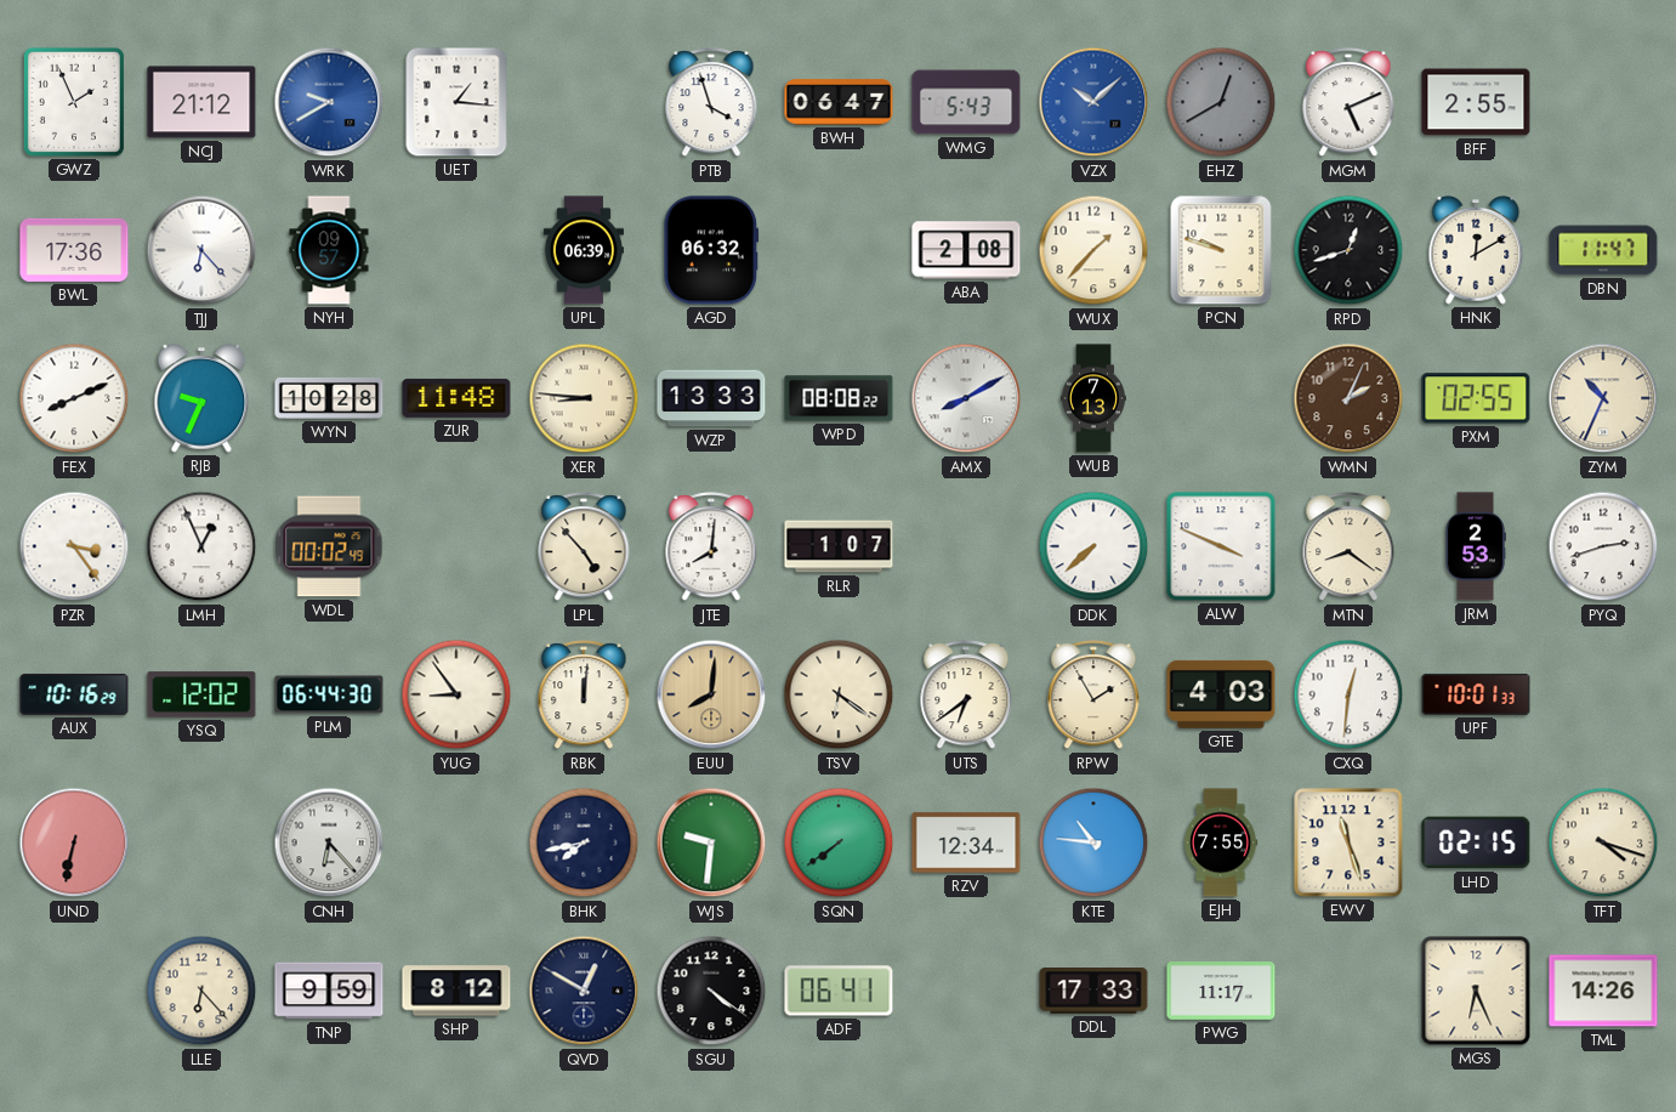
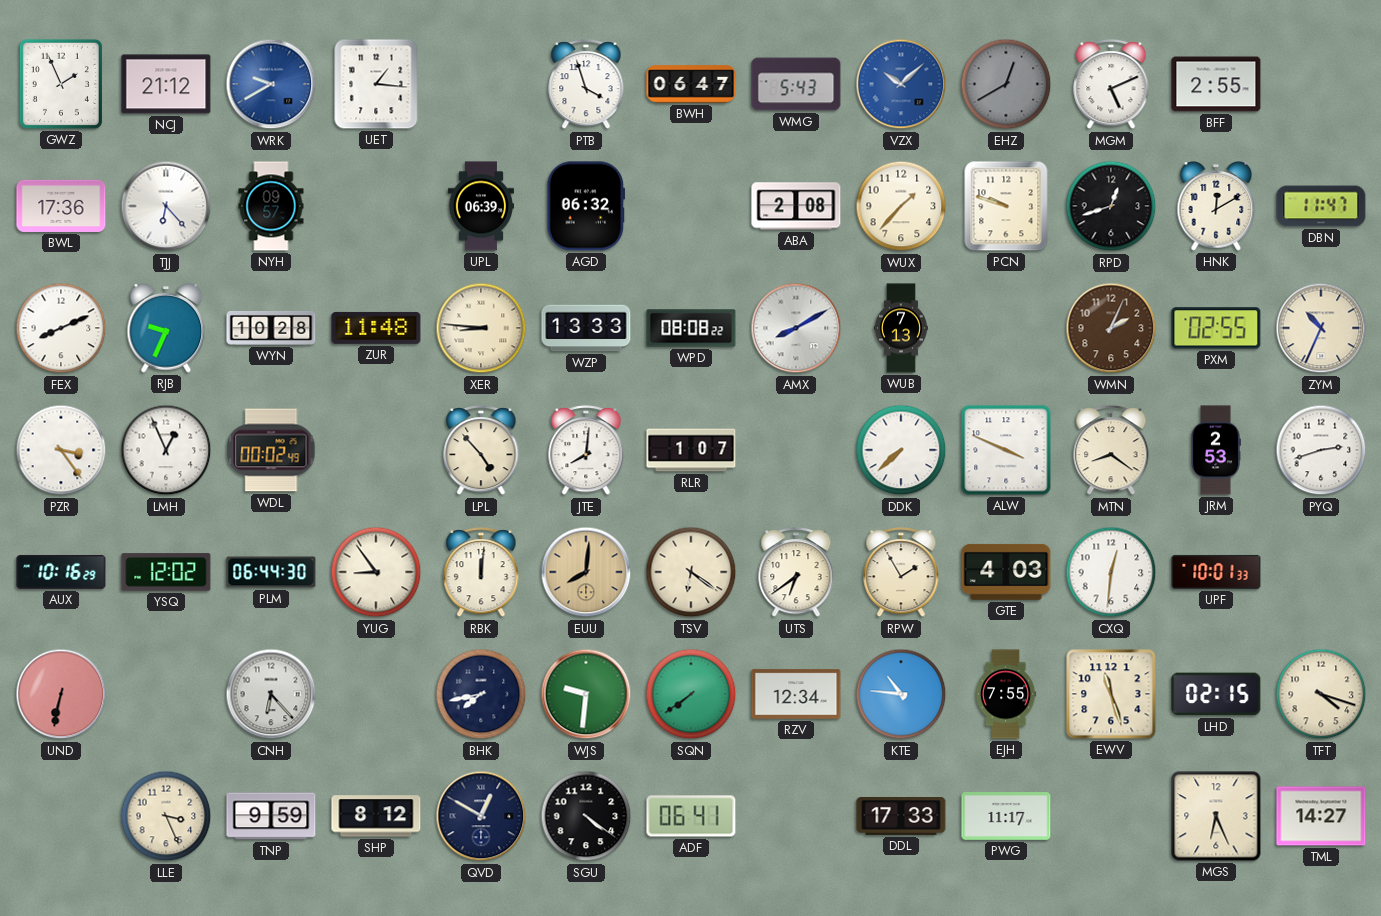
LLE: 6:23 -> 3:26 (166, 816)
TML: 14:26 -> 14:27 (1321, 816)
